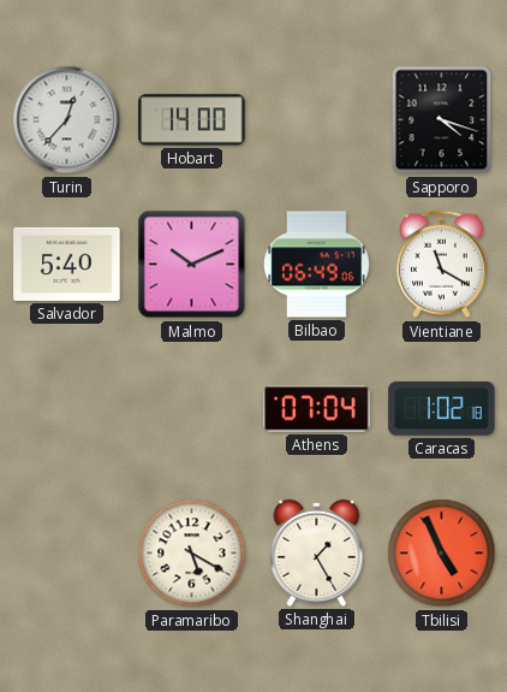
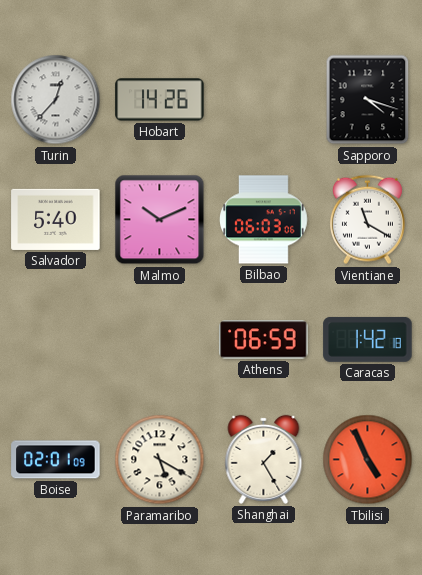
Hobart: 14:00 -> 14:26 (160, 100)
Bilbao: 06:49 -> 06:03 (264, 220)
Athens: 07:04 -> 06:59 (264, 340)
Caracas: 1:02 -> 1:42 (368, 339)
Boise: none -> 02:01 (56, 460)
